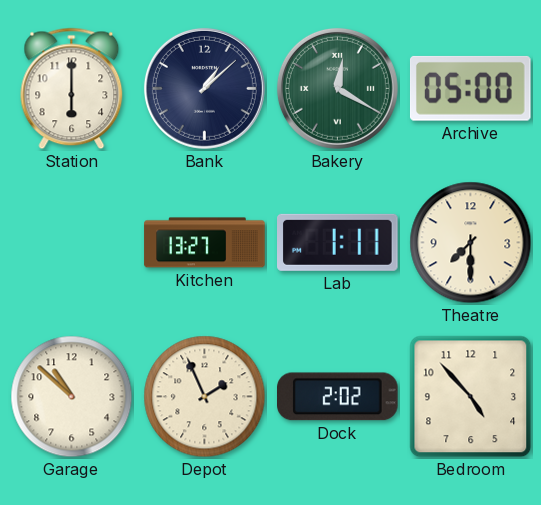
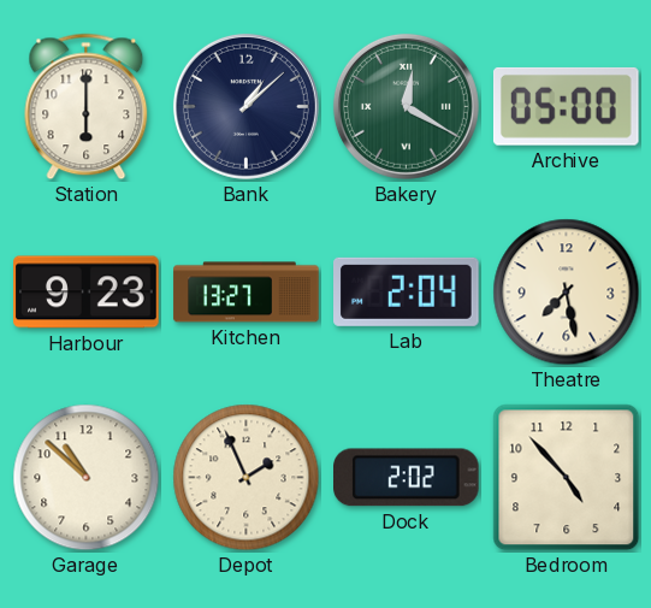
Harbour: none -> 9:23 (87, 293)
Lab: 1:11 -> 2:04 (407, 291)
Theatre: 7:30 -> 7:28 (567, 293)
